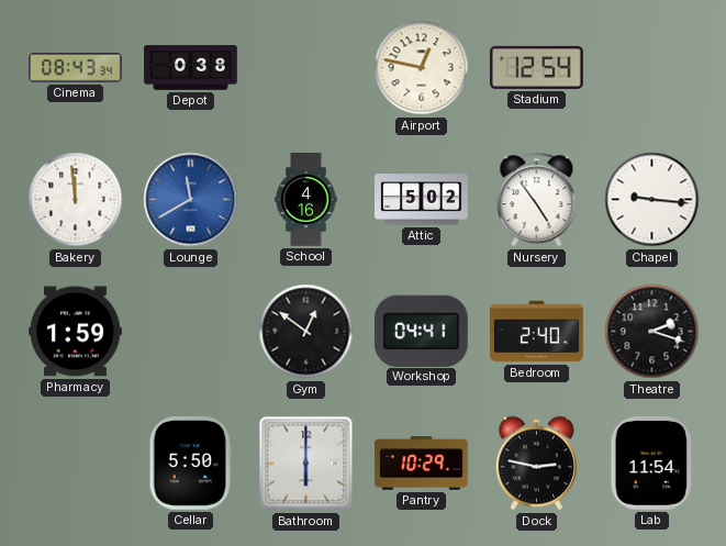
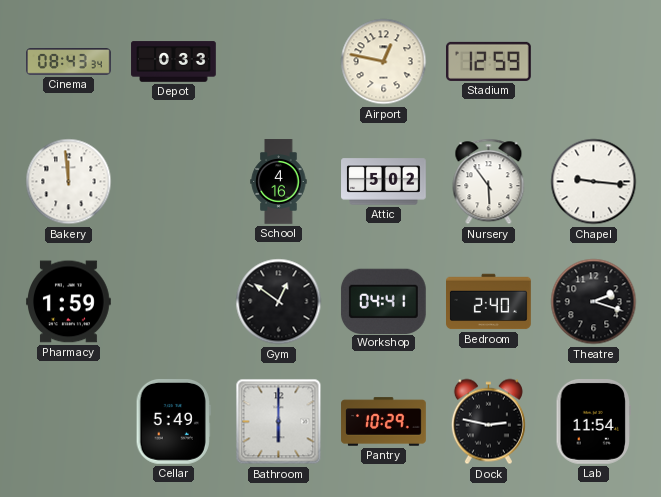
Depot: 0:38 -> 0:33 (174, 62)
Stadium: 12:54 -> 12:59 (489, 61)
Lounge: 11:40 -> none (191, 200)
Nursery: 4:54 -> 5:54 (489, 182)
Cellar: 5:50 -> 5:49 (173, 422)
